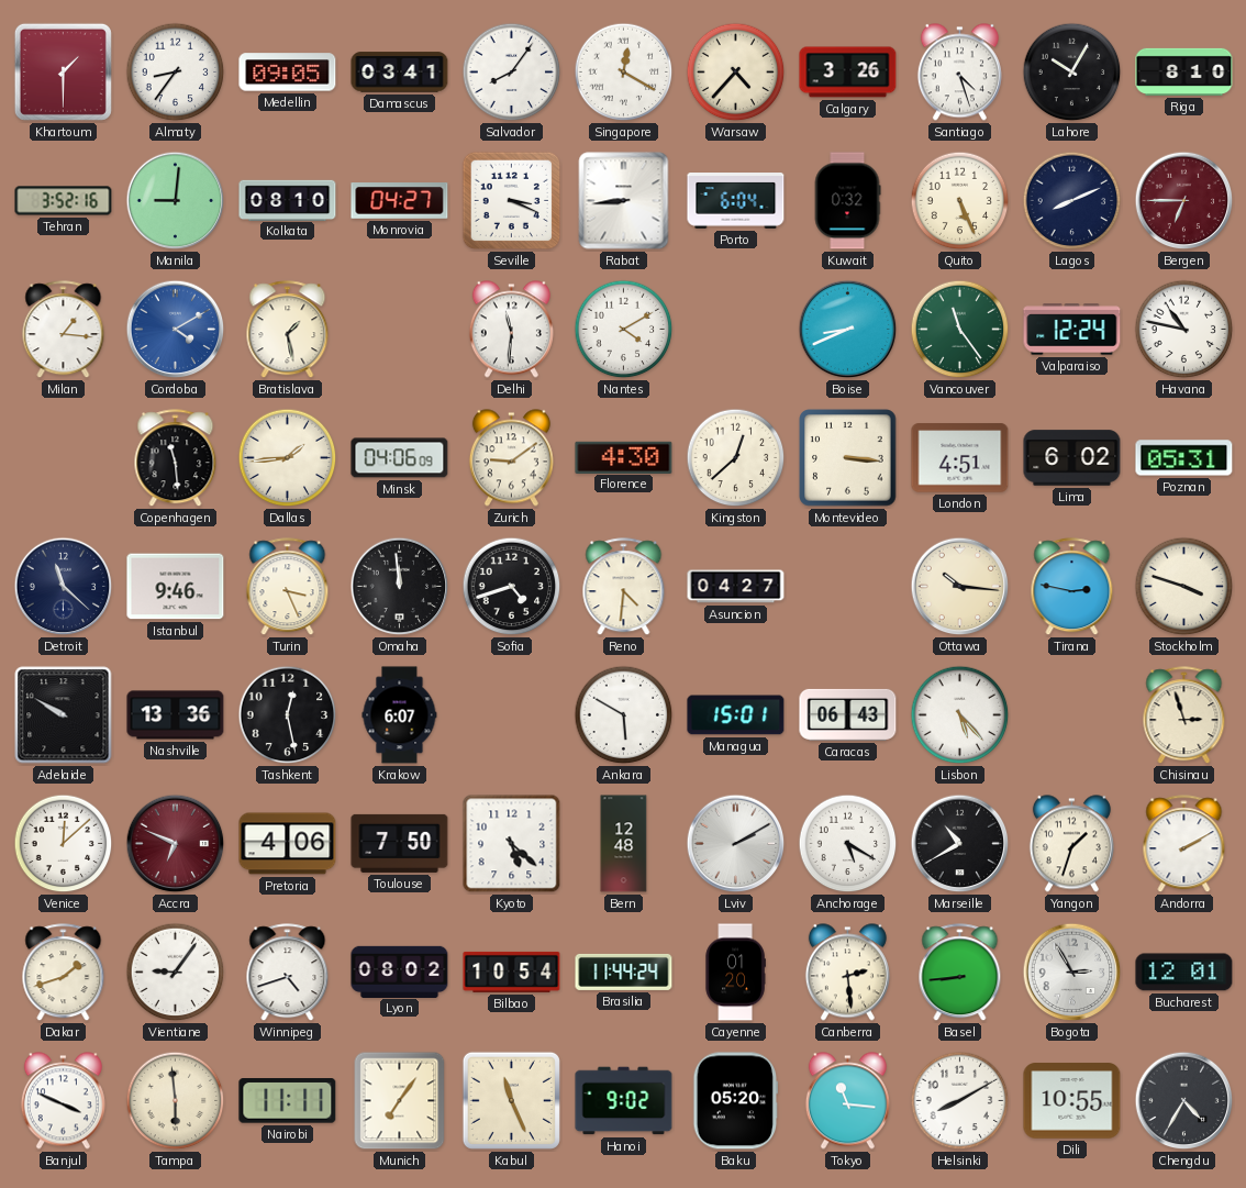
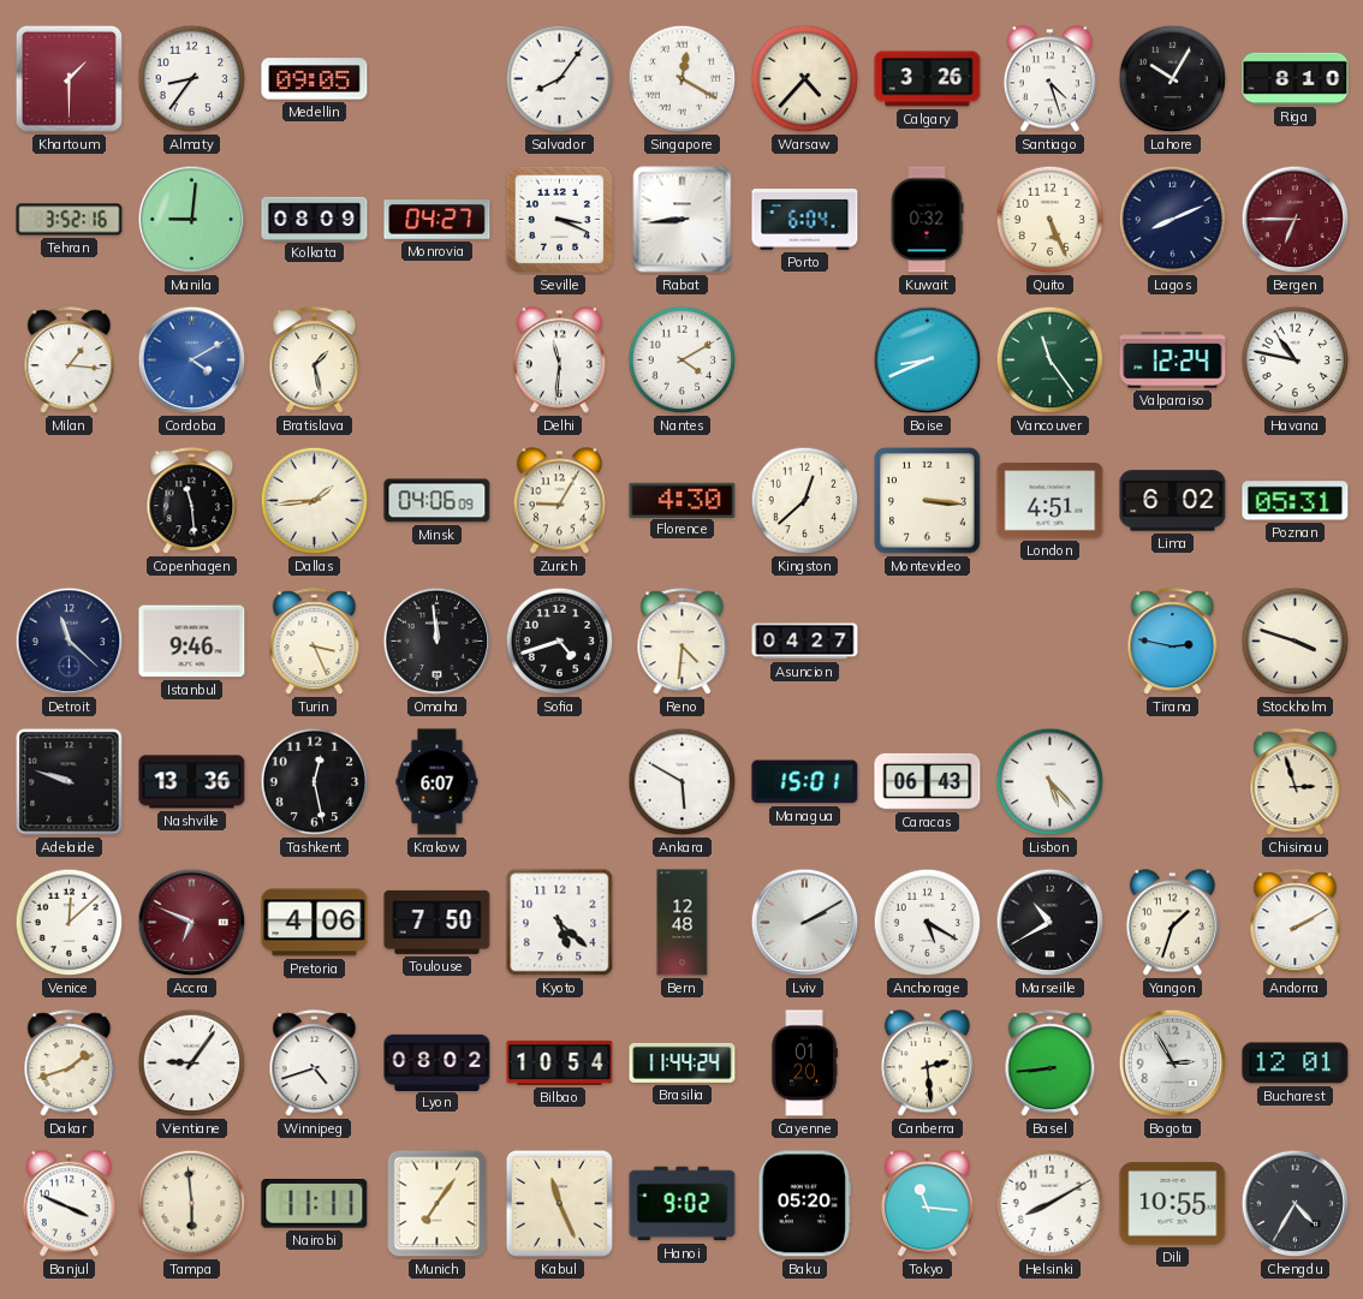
Damascus: 03:41 -> none (400, 73)
Kolkata: 08:10 -> 08:09 (315, 219)
Zurich: 9:09 -> 9:05 (559, 501)
Ottawa: 10:16 -> none (960, 587)
Adelaide: 9:50 -> 9:48 (70, 782)
